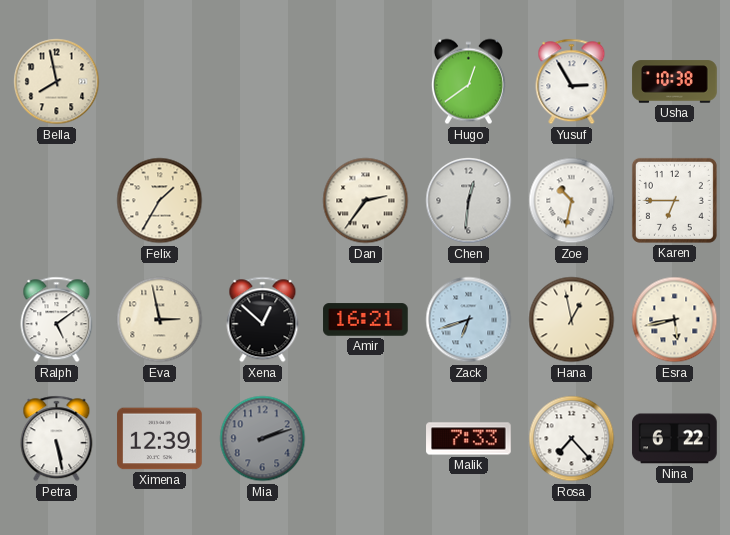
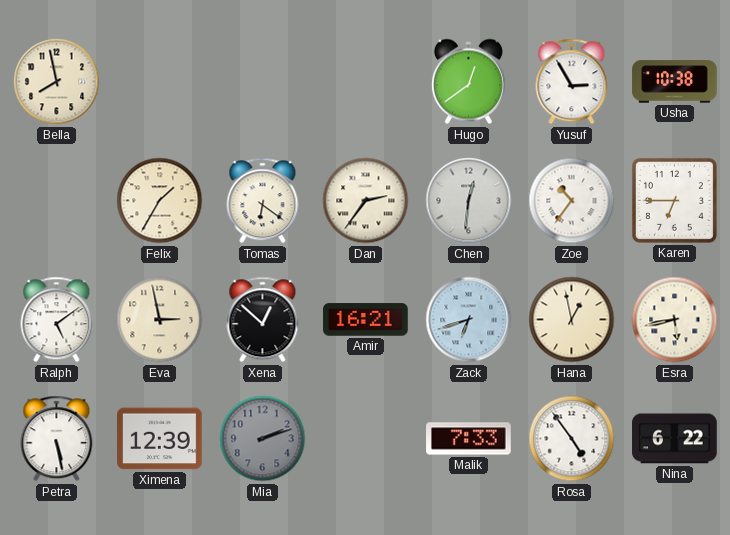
Tomas: none -> 6:21 (263, 201)
Zoe: 10:32 -> 10:36 (572, 201)
Rosa: 7:23 -> 4:54 (572, 439)
